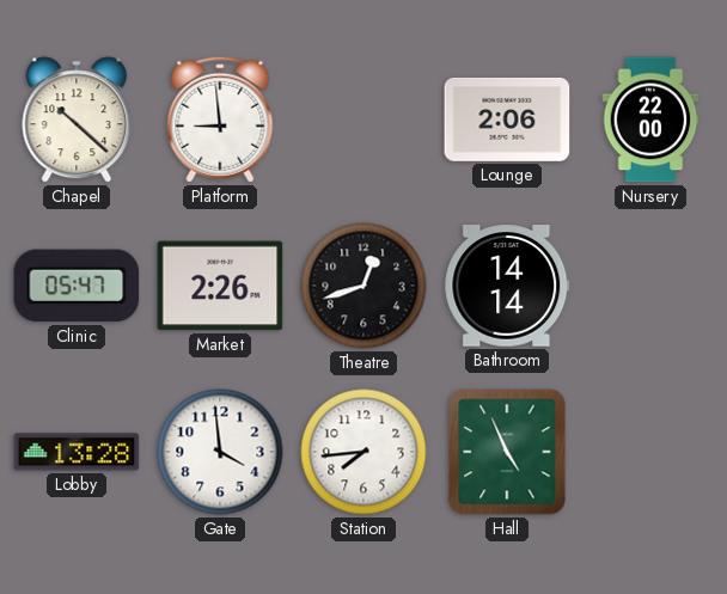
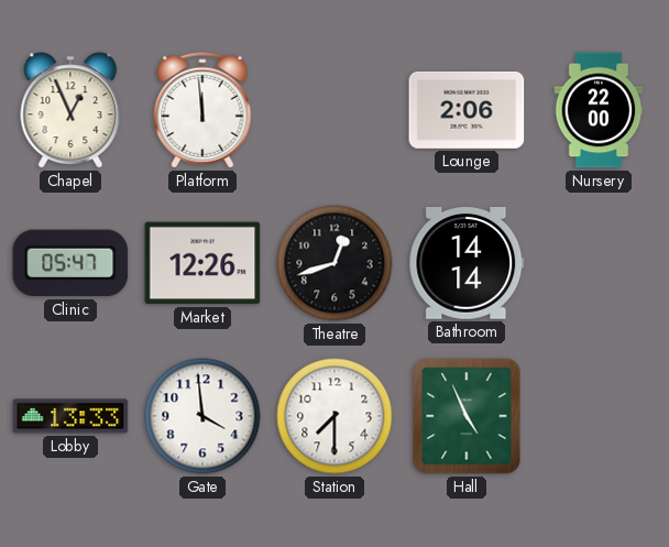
Chapel: 10:22 -> 12:56 (70, 110)
Platform: 8:59 -> 11:59 (202, 110)
Market: 2:26 -> 12:26 (202, 263)
Lobby: 13:28 -> 13:33 (70, 416)
Station: 7:44 -> 7:30 (334, 416)
